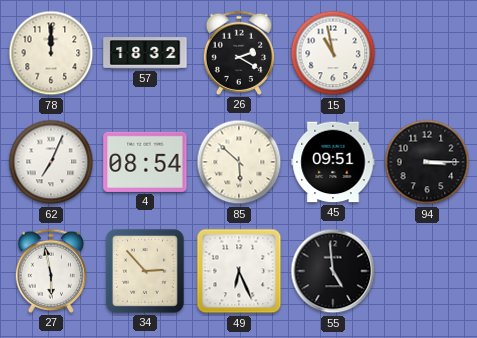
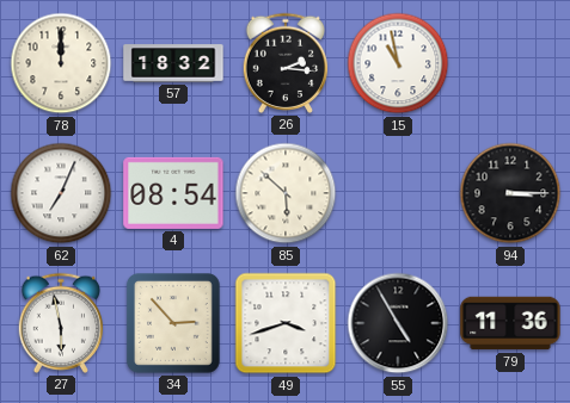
26: 2:20 -> 2:16 (284, 63)
45: 09:51 -> none (333, 162)
49: 6:26 -> 3:42 (286, 323)
55: 4:59 -> 4:55 (398, 323)
79: none -> 11:36 (510, 323)
